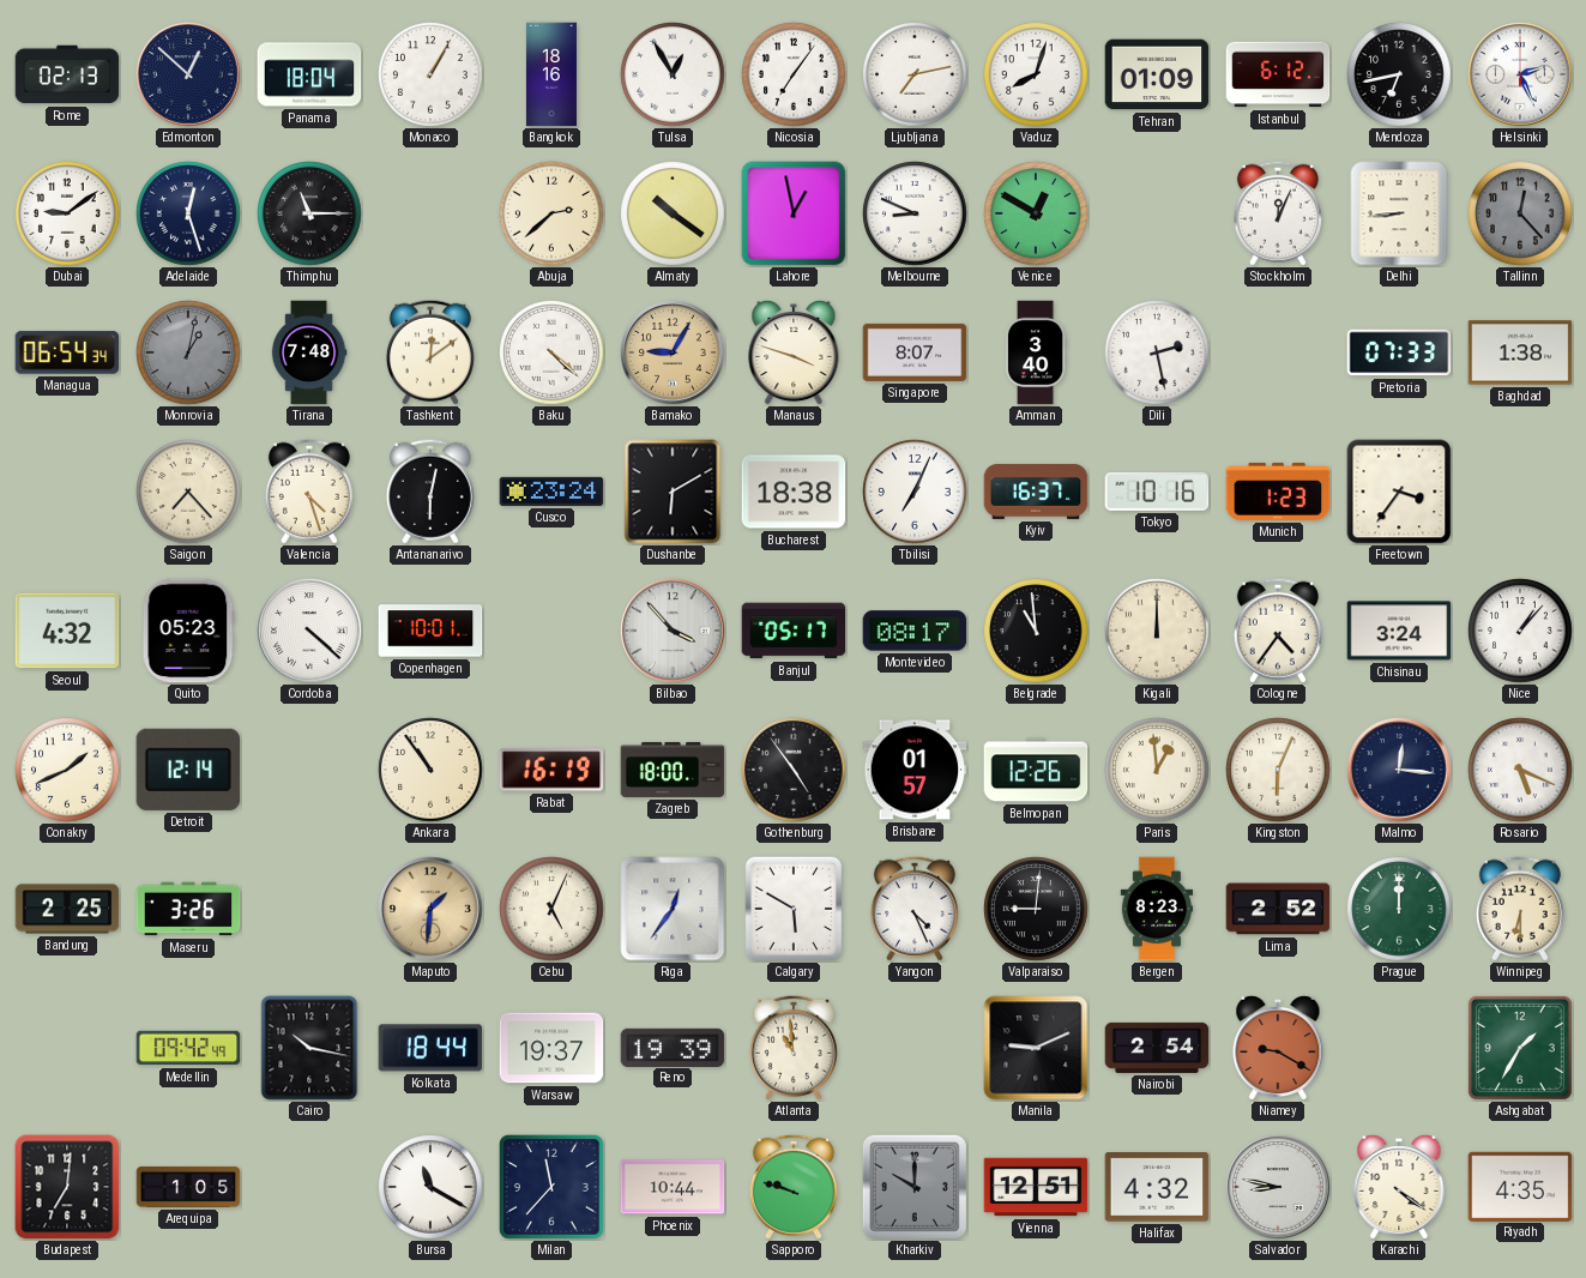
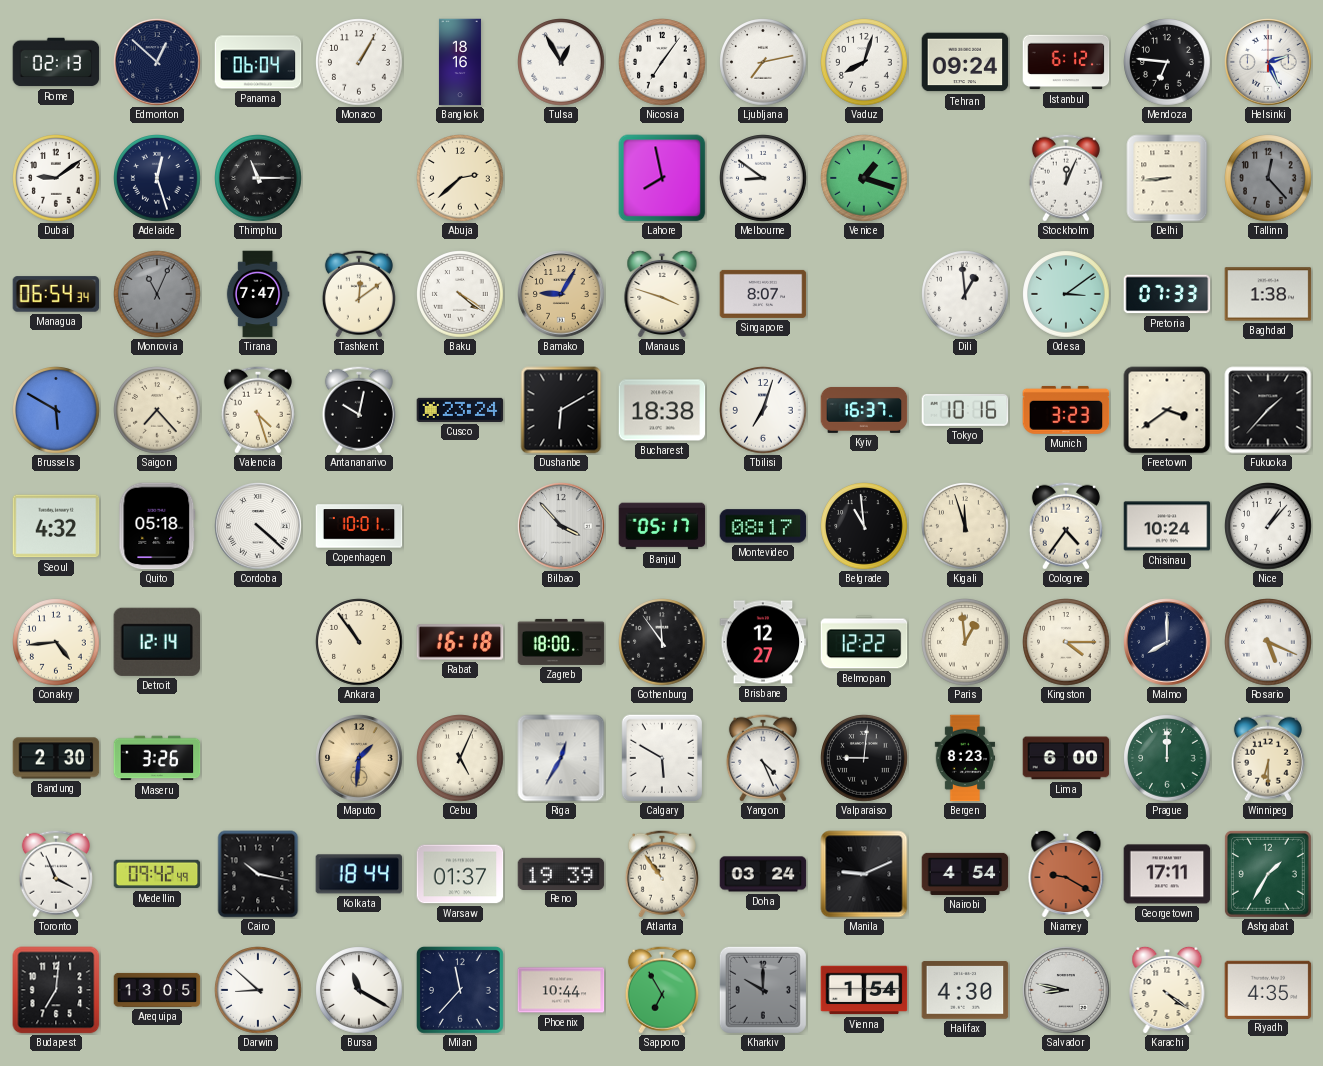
Panama: 18:04 -> 06:04 (258, 62)
Tehran: 01:09 -> 09:24 (965, 62)
Mendoza: 6:43 -> 6:46 (1167, 62)
Almaty: 10:21 -> none (673, 213)
Lahore: 12:58 -> 7:58 (662, 178)
Melbourne: 8:49 -> 8:51 (763, 178)
Venice: 12:50 -> 1:18 (864, 178)
Monrovia: 1:02 -> 11:04 (157, 294)
Tirana: 7:48 -> 7:47 (258, 294)
Baku: 4:22 -> 4:21 (460, 294)
Amman: 3:40 -> none (1036, 352)
Dili: 2:28 -> 12:59 (965, 294)
Odesa: none -> 3:09 (1066, 294)
Brussels: none -> 5:50 (56, 410)
Antananarivo: 6:02 -> 10:02 (359, 410)
Tbilisi: 7:04 -> 7:03 (763, 410)
Munich: 1:23 -> 3:23 (1066, 410)
Freetown: 3:36 -> 3:39 (1167, 410)
Fukuoka: none -> 1:37 (1268, 410)
Quito: 05:23 -> 05:18 (157, 526)
Kigali: 12:00 -> 11:57 (965, 526)
Chisinau: 3:24 -> 10:24 (1167, 526)
Conakry: 1:41 -> 4:44 (56, 642)
Rabat: 16:19 -> 16:18 (460, 642)
Gothenburg: 4:54 -> 11:54 (662, 642)
Brisbane: 01:57 -> 12:27 (763, 642)
Belmopan: 12:26 -> 12:22 (864, 642)
Kingston: 6:04 -> 4:15 (1066, 642)
Malmo: 12:16 -> 8:00 (1167, 642)
Bandung: 2:25 -> 2:30 (56, 758)
Riga: 12:36 -> 12:35 (561, 758)
Lima: 2:52 -> 6:00 (1066, 758)
Toronto: none -> 3:56 (56, 874)
Warsaw: 19:37 -> 01:37 (460, 874)
Atlanta: 10:59 -> 10:54 (662, 874)
Doha: none -> 03:24 (763, 874)
Nairobi: 2:54 -> 4:54 (965, 874)
Georgetown: none -> 17:11 (1167, 874)
Arequipa: 1:05 -> 13:05 (157, 990)
Darwin: none -> 8:52 (258, 990)
Sapporo: 9:48 -> 6:55 (662, 990)
Vienna: 12:51 -> 1:54 (864, 990)
Halifax: 4:32 -> 4:30 (965, 990)
